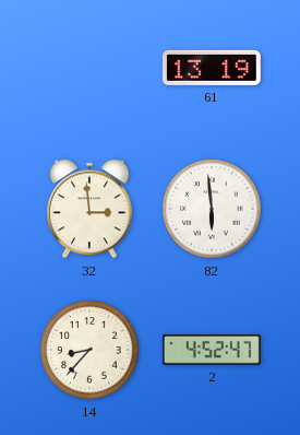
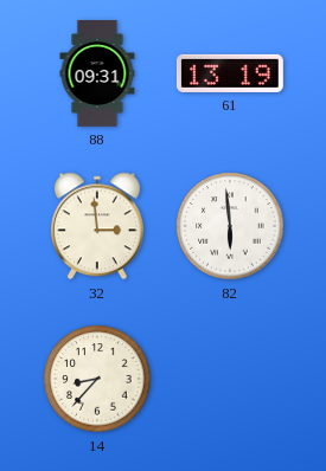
88: none -> 09:31 (97, 73)
2: 4:52 -> none (212, 350)
